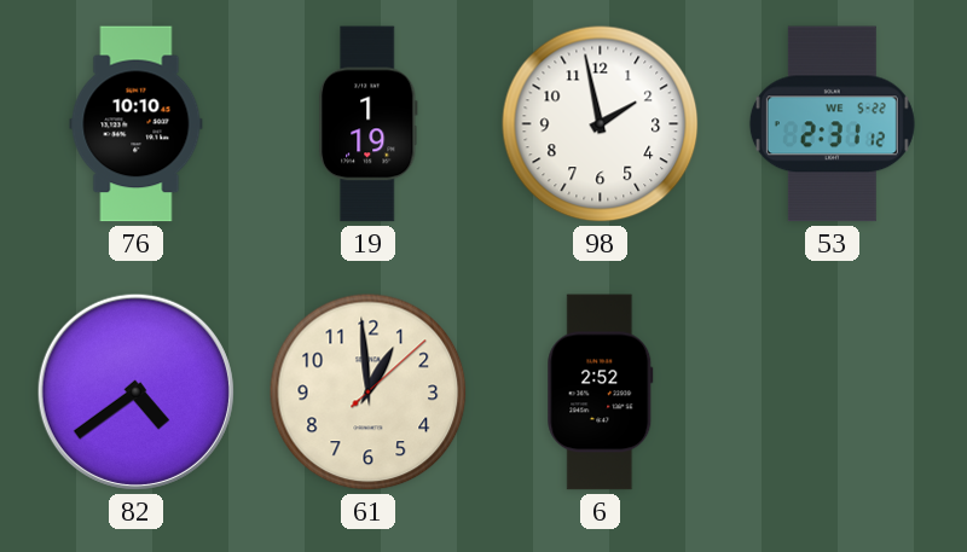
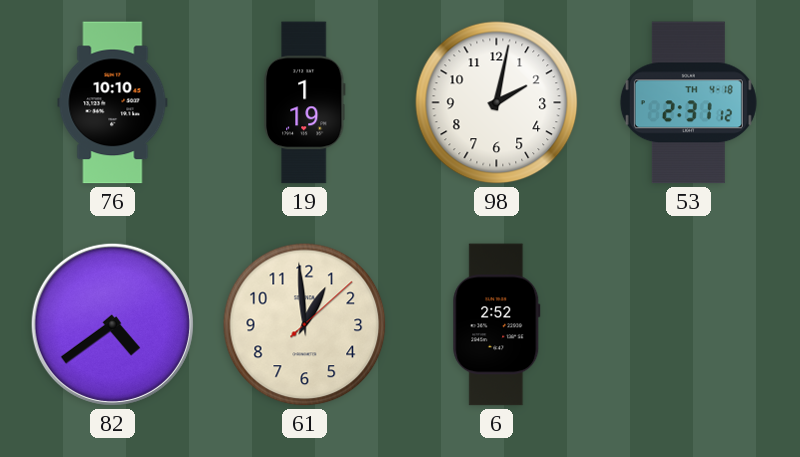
98: 1:58 -> 2:02 (497, 103)
53 date: WE 5-22 -> TH 4-18 (688, 103)
